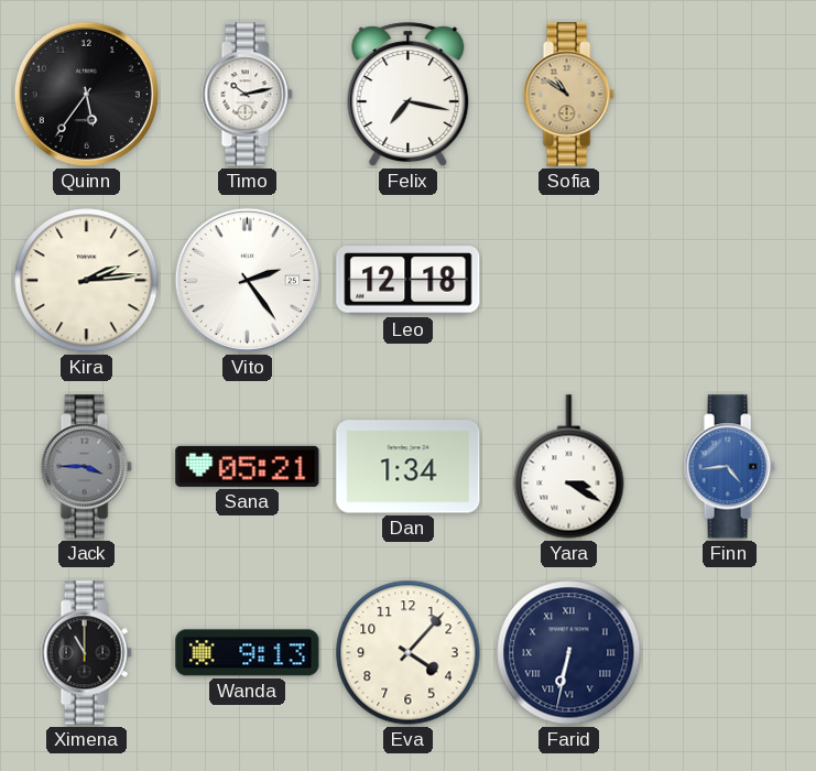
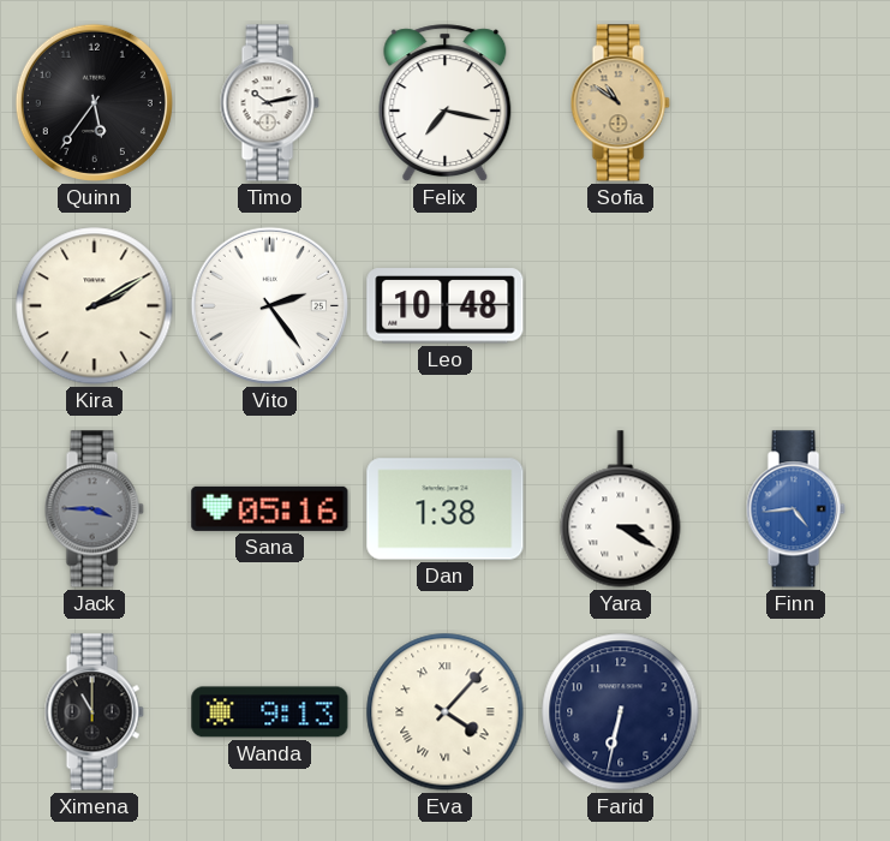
Kira: 2:14 -> 2:10 (95, 306)
Leo: 12:18 -> 10:48 (446, 306)
Sana: 05:21 -> 05:16 (270, 508)
Dan: 1:34 -> 1:38 (446, 509)
Eva numerals: Arabic -> Roman (446, 712)
Farid numerals: Roman -> Arabic (621, 712)
